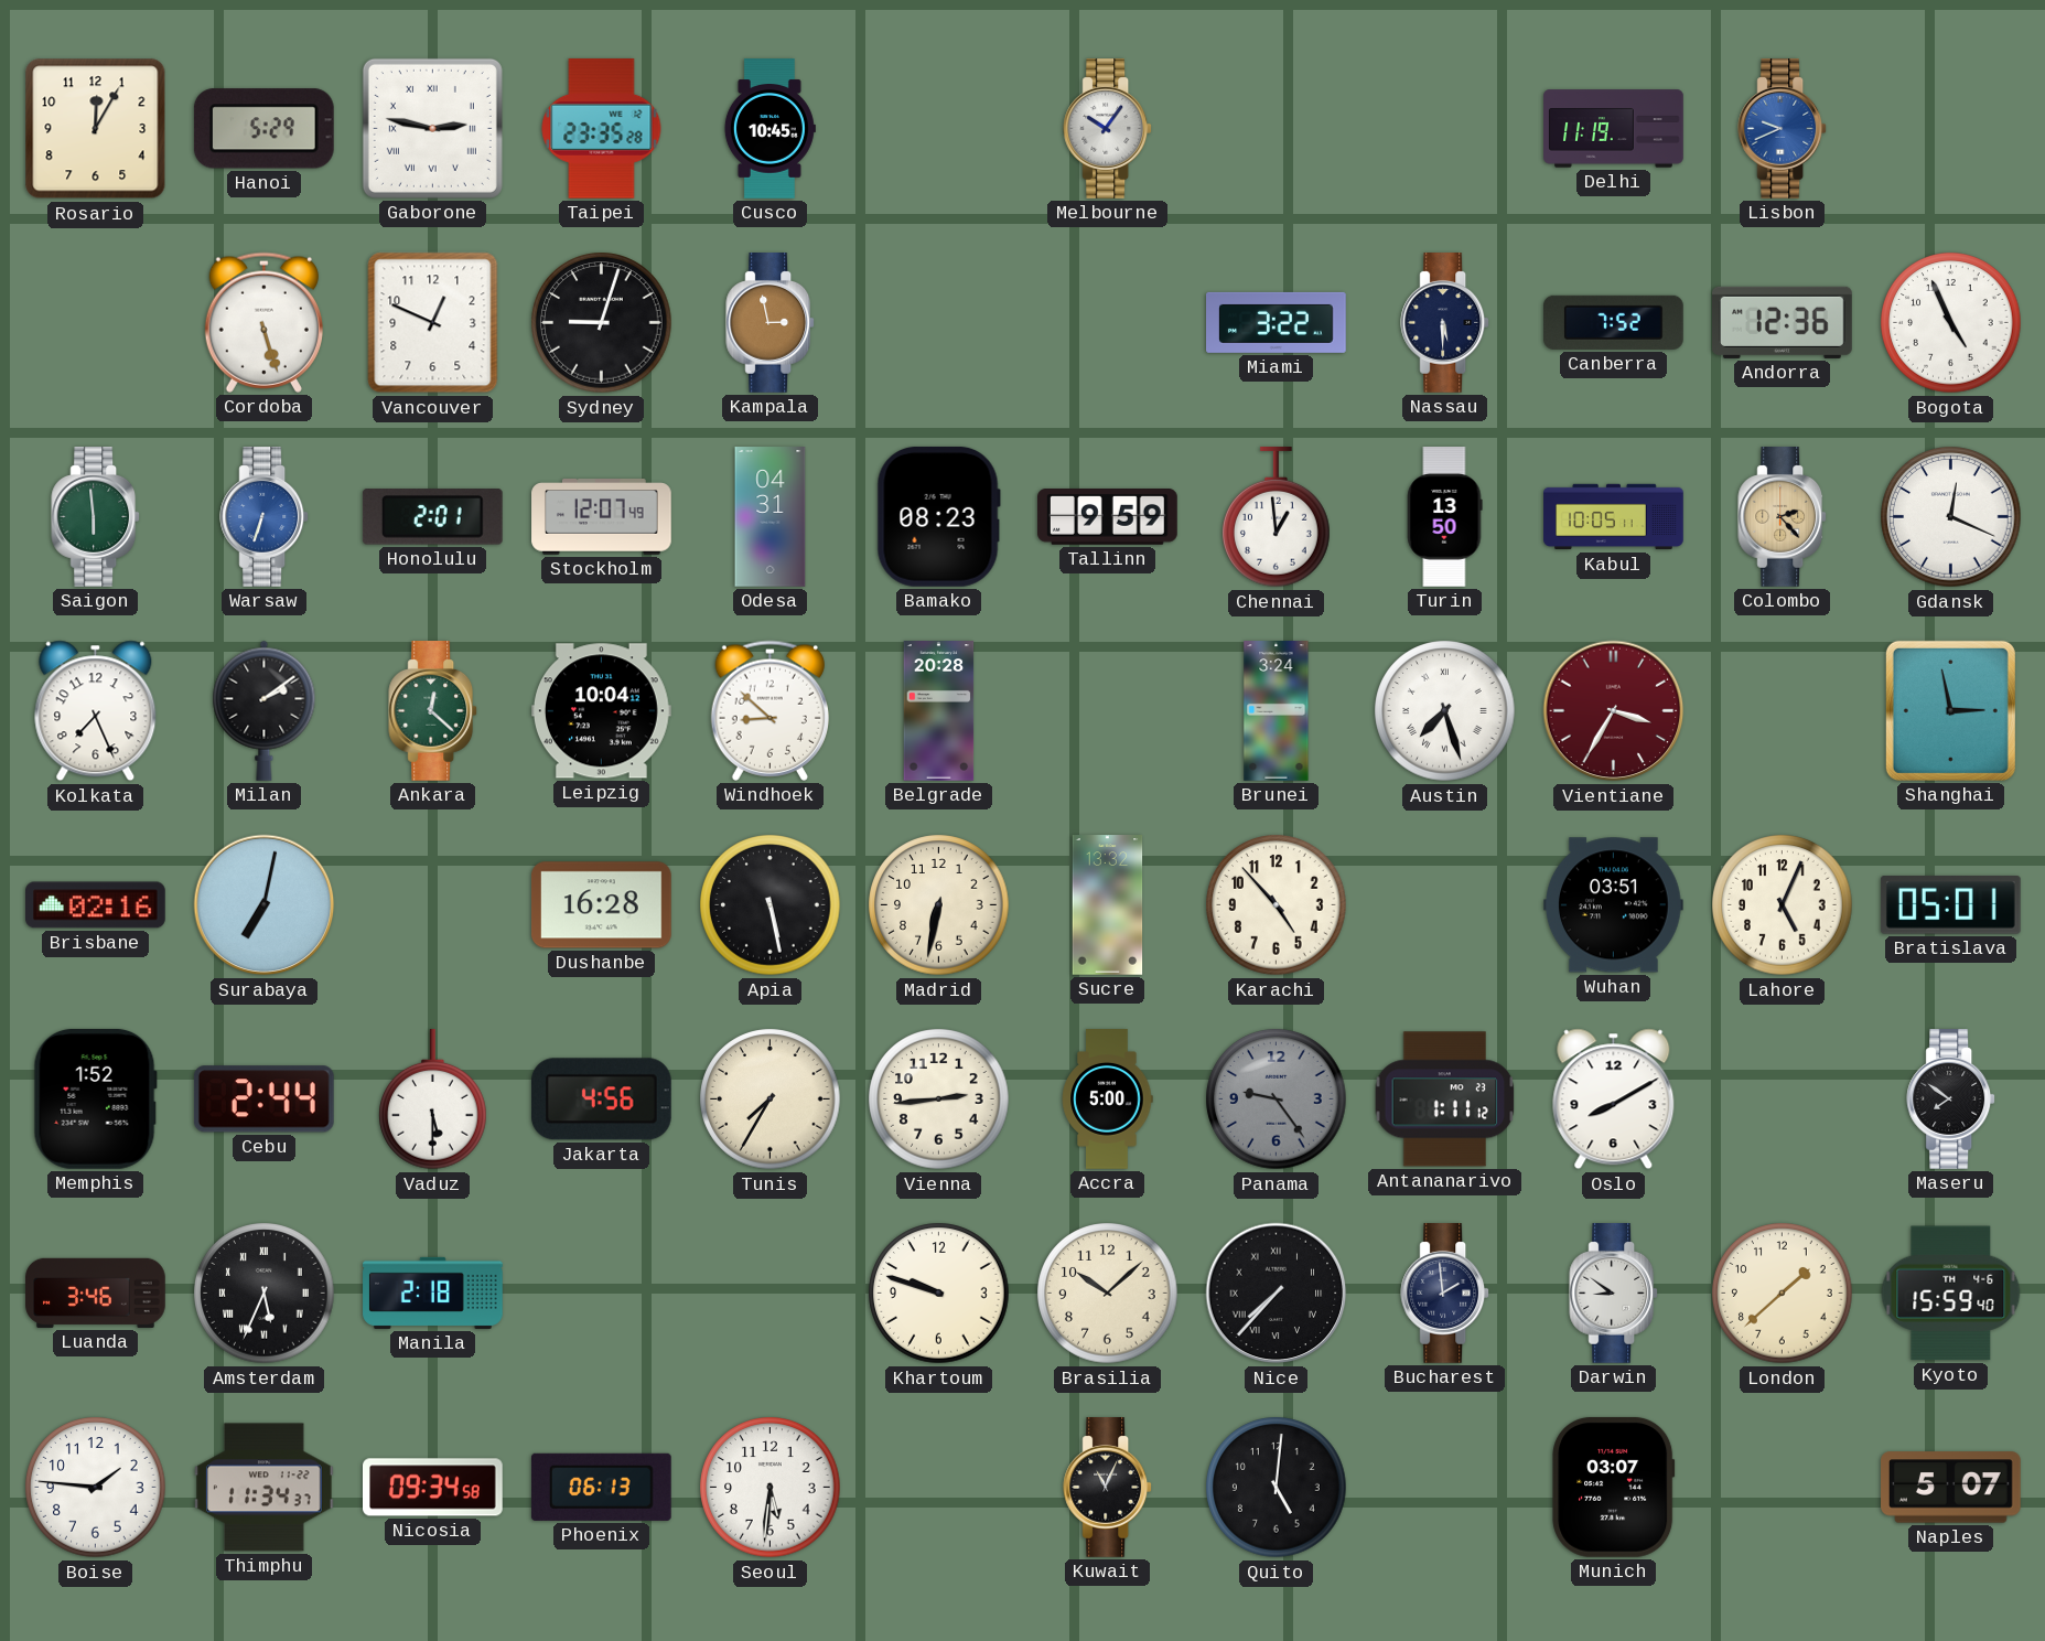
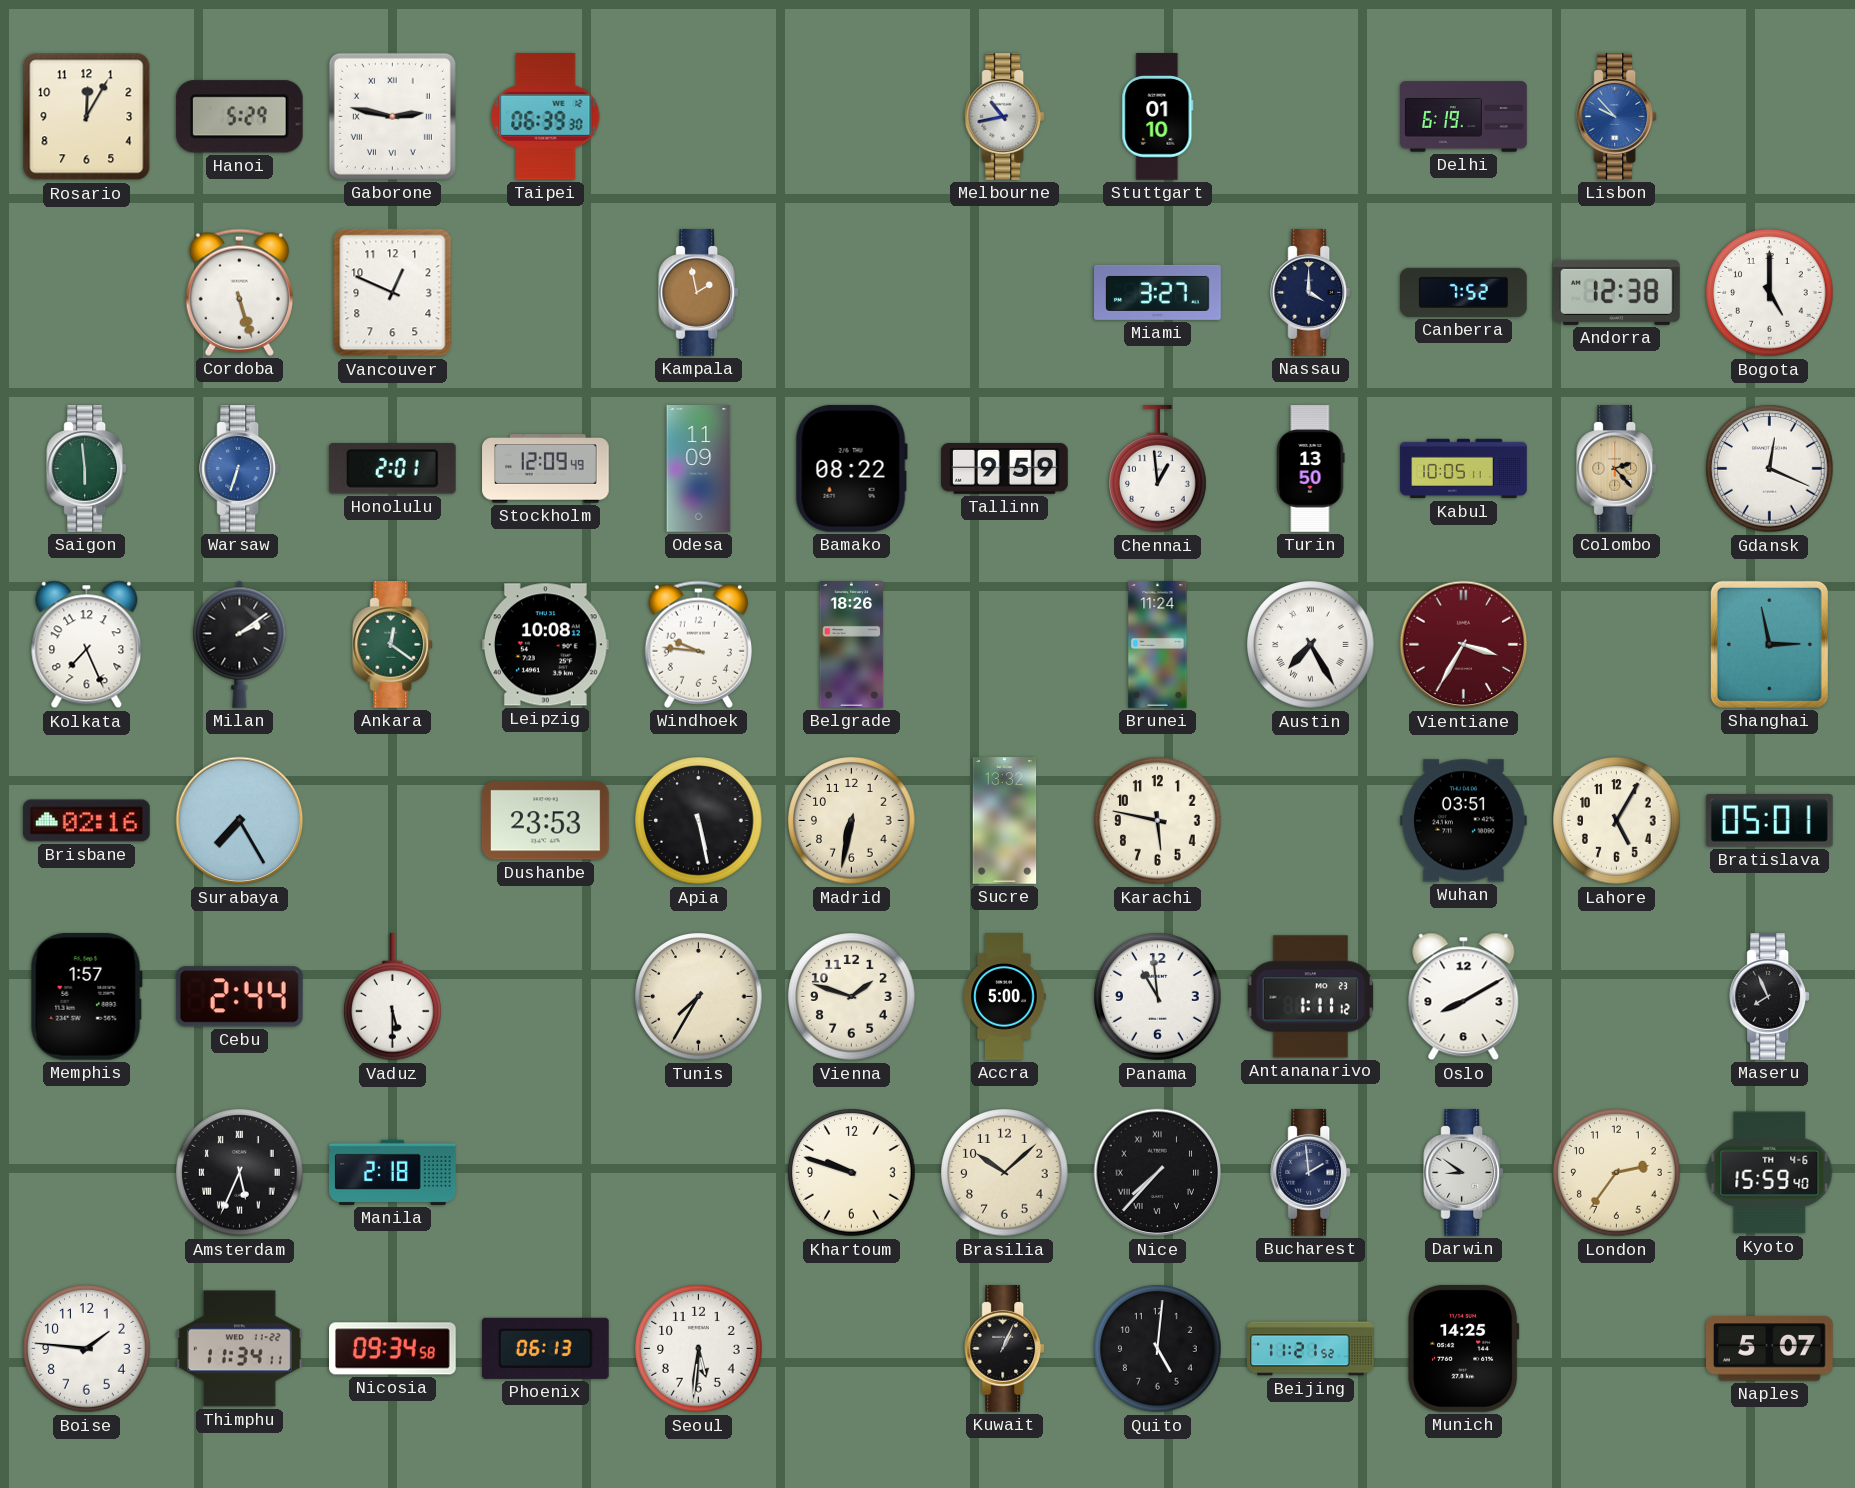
Taipei: 23:35 -> 06:39 (546, 116)
Cusco: 10:45 -> none (769, 129)
Melbourne: 10:06 -> 10:43 (1005, 117)
Stuttgart: none -> 01:10 (1158, 117)
Delhi: 11:19 -> 6:19 (1464, 117)
Lisbon: 9:41 -> 9:53 (1617, 117)
Sydney: 9:03 -> none (602, 323)
Kampala: 2:58 -> 1:58 (699, 293)
Miami: 3:22 -> 3:27 (1158, 292)
Nassau: 5:30 -> 4:00 (1311, 293)
Andorra: 12:36 -> 12:38 (1617, 292)
Bogota: 4:56 -> 5:00 (1770, 293)
Stockholm: 12:07 -> 12:09 (546, 469)
Odesa: 04:31 -> 11:09 (699, 469)
Bamako: 08:23 -> 08:22 (851, 468)
Ankara: 12:22 -> 12:21 (393, 645)
Leipzig: 10:04 -> 10:08 (546, 645)
Windhoek: 8:52 -> 9:46 (698, 644)
Belgrade: 20:28 -> 18:26 (852, 645)
Brunei: 3:24 -> 11:24 (1158, 645)
Austin: 7:27 -> 7:25 (1311, 645)
Surabaya: 7:02 -> 7:25 (240, 821)
Dushanbe: 16:28 -> 23:53 (546, 821)
Karachi: 4:53 -> 5:47 (1158, 821)
Lahore: 5:04 -> 5:05 (1617, 821)
Memphis: 1:52 -> 1:57 (86, 996)
Jakarta: 4:56 -> none (601, 1100)
Vienna: 2:44 -> 1:48 (852, 997)
Panama: 9:24 -> 10:59 (1158, 997)
Panama dial: grey -> white (1158, 997)
Maseru: 7:51 -> 7:56 (1770, 997)
Luanda: 3:46 -> none (96, 1293)
London: 1:38 -> 2:36 (1617, 1173)
Thimphu: 11:34:37 -> 11:34:11 (240, 1349)
Kuwait: 11:04 -> 1:04 (1005, 1349)
Beijing: none -> 11:21 (1311, 1349)
Munich: 03:07 -> 14:25 (1464, 1348)
